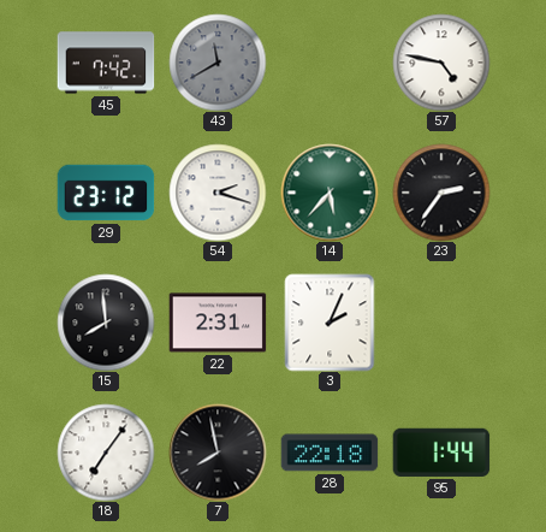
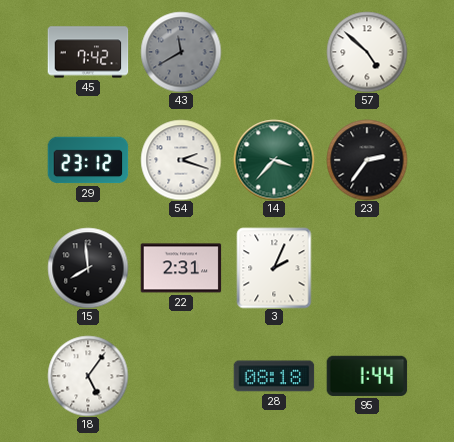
57: 4:47 -> 4:52 (367, 52)
14: 5:37 -> 3:37 (274, 160)
18: 7:06 -> 5:06 (88, 376)
7: 7:58 -> none (218, 453)
28: 22:18 -> 08:18 (274, 376)
